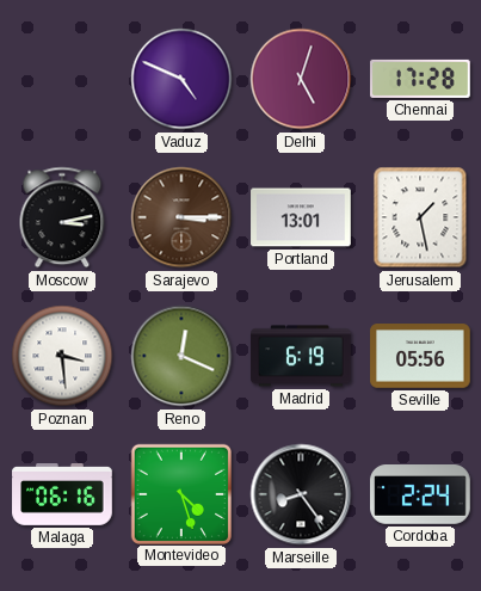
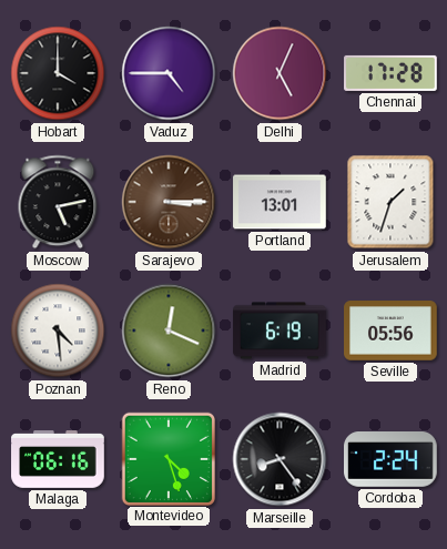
Hobart: none -> 4:00 (58, 73)
Vaduz: 4:49 -> 4:45 (169, 73)
Delhi: 5:03 -> 5:04 (280, 73)
Moscow: 3:13 -> 5:13 (58, 202)
Jerusalem: 1:28 -> 1:33 (390, 202)
Poznan: 3:29 -> 4:29 (58, 331)
